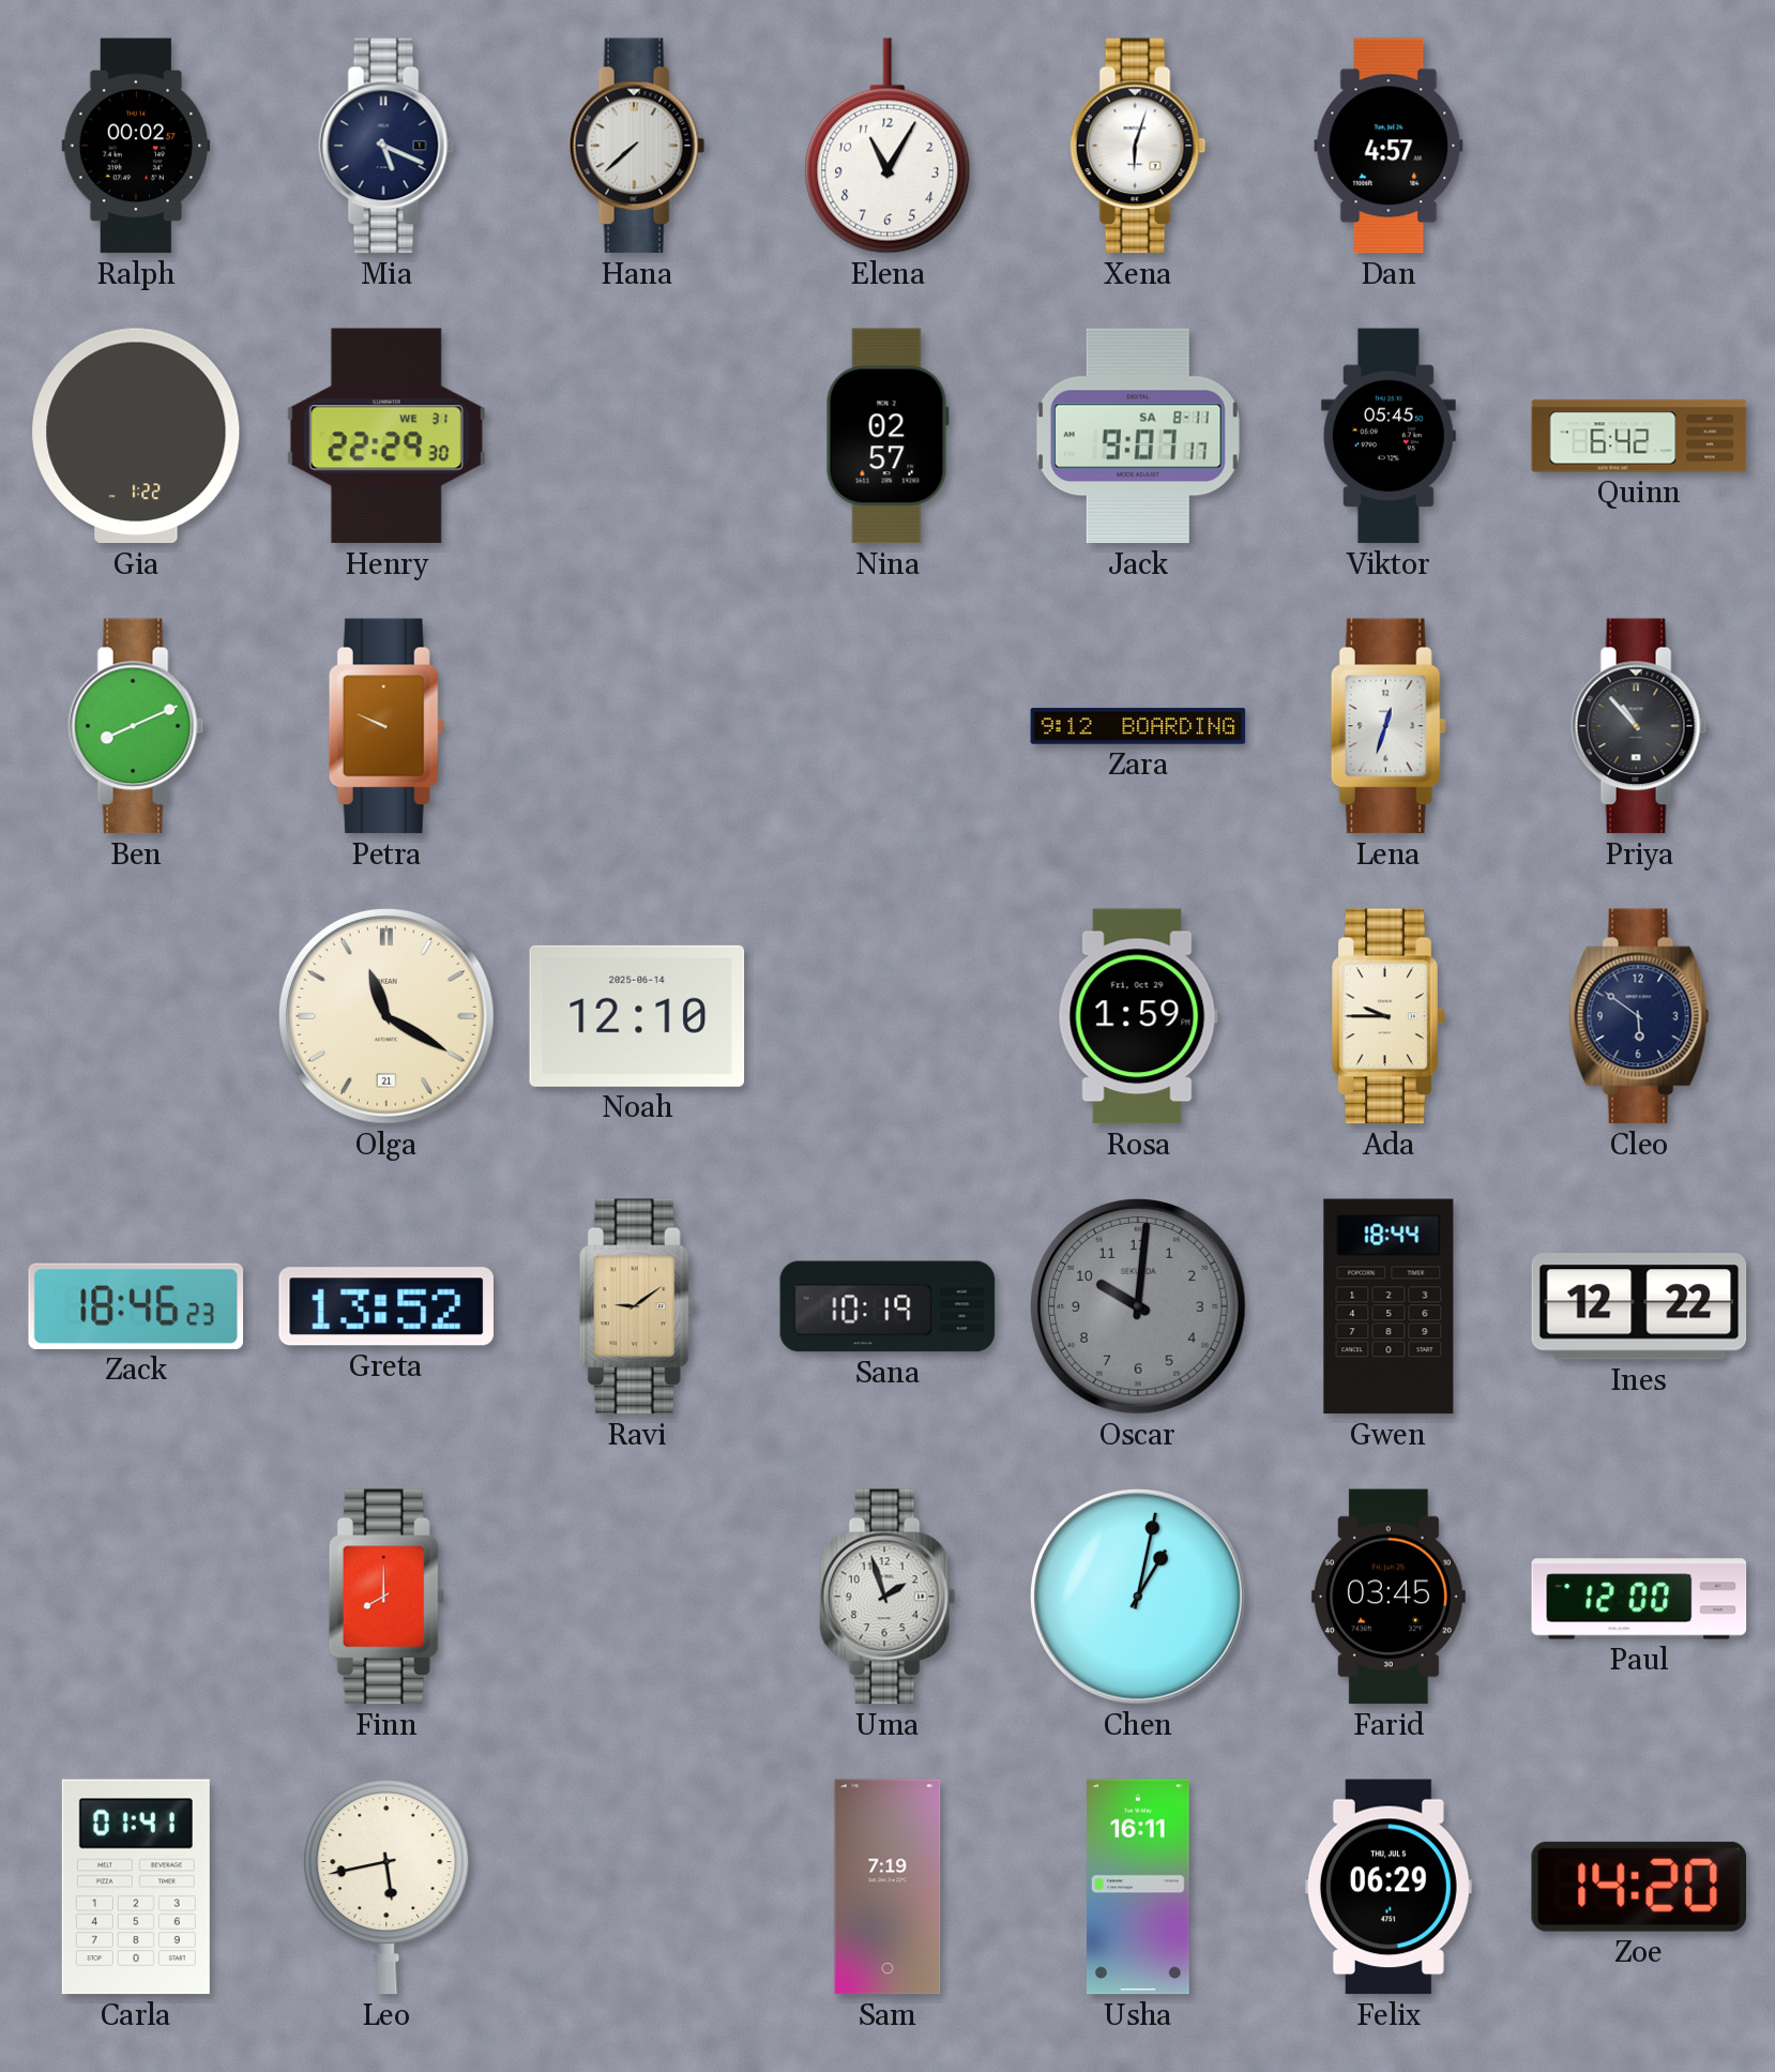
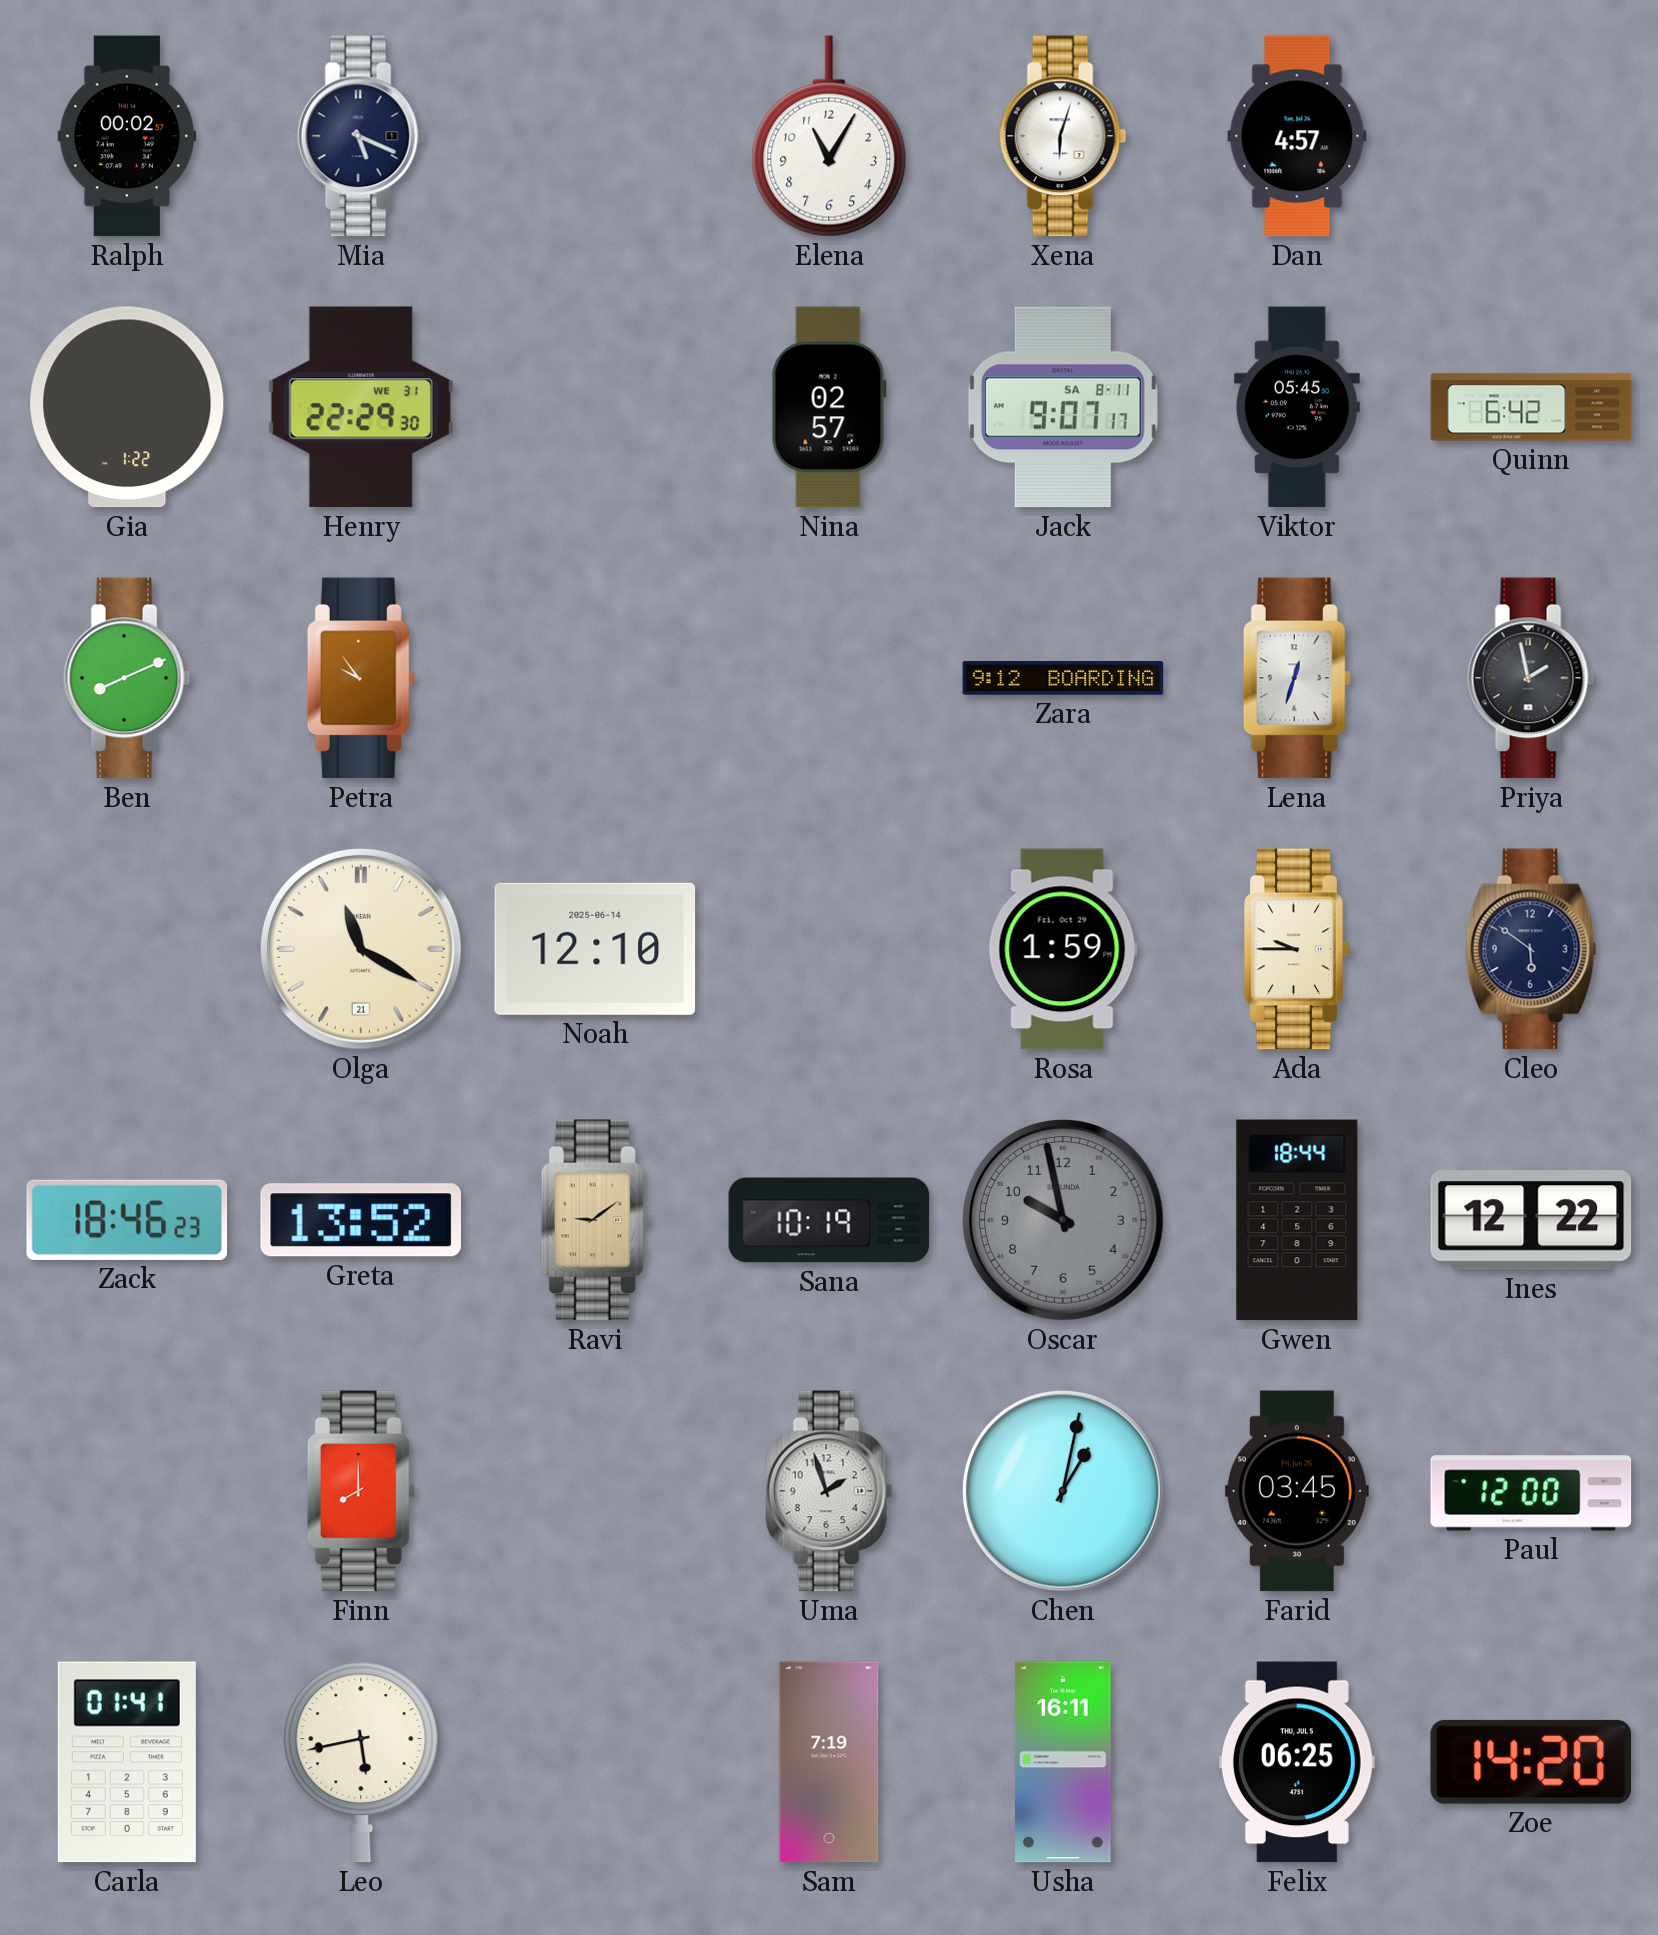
Hana: 7:38 -> none (637, 146)
Petra: 9:49 -> 9:54 (361, 678)
Priya: 10:53 -> 1:58 (1531, 678)
Oscar: 10:01 -> 9:58 (1064, 1221)
Felix: 06:29 -> 06:25 (1297, 1762)
